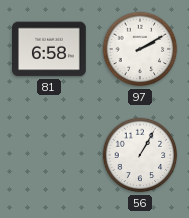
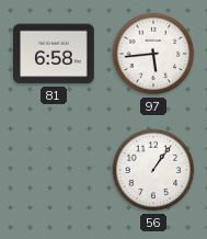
97: 2:10 -> 5:44 (153, 54)
56: 1:05 -> 1:06 (153, 170)
